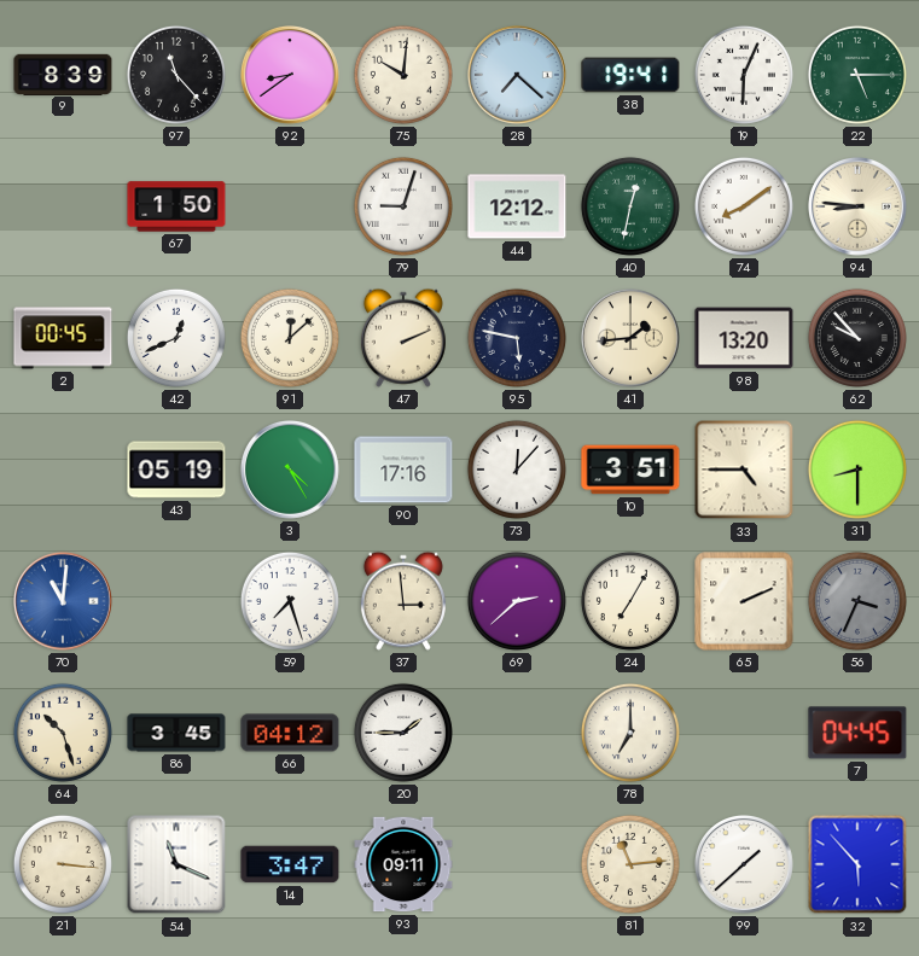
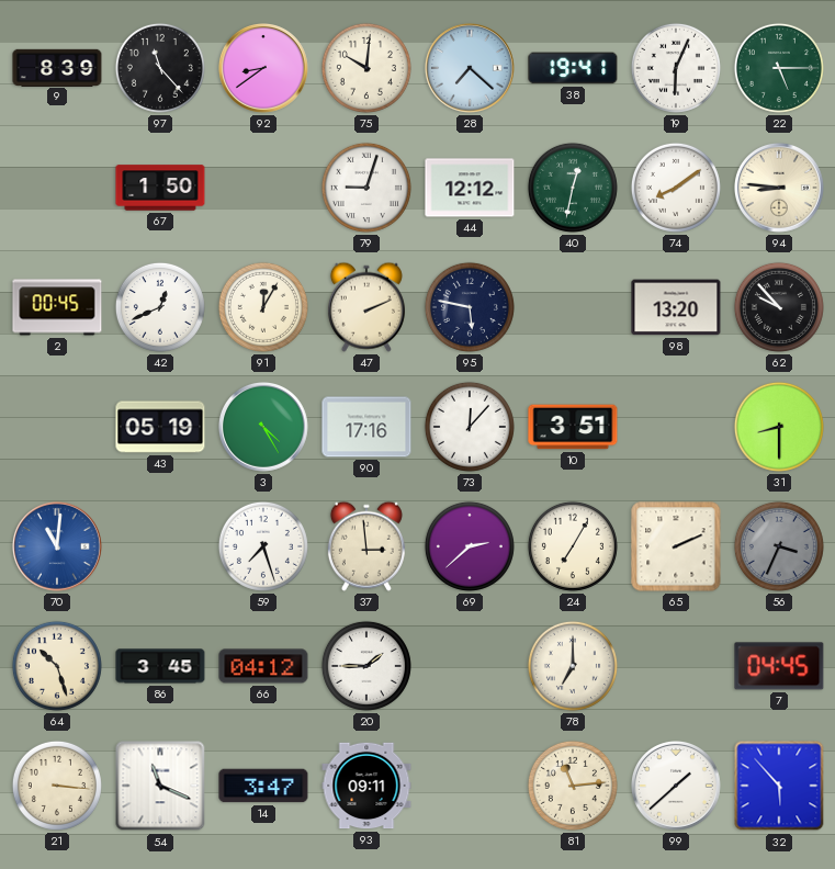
91: 12:08 -> 12:05 (263, 307)
41: 1:44 -> none (632, 339)
33: 4:45 -> none (744, 470)
